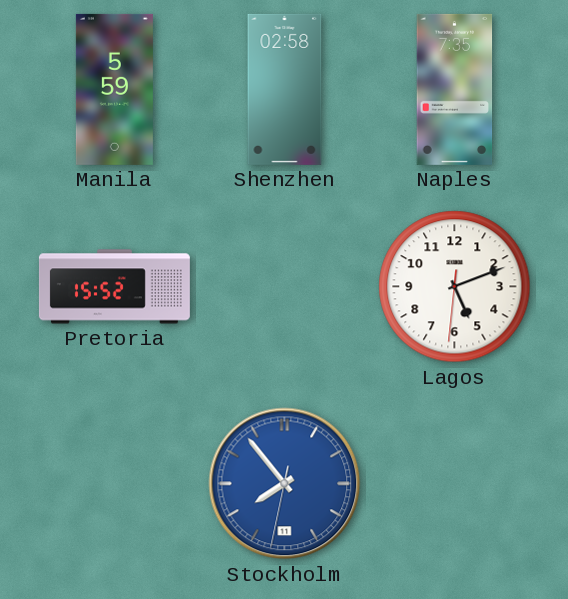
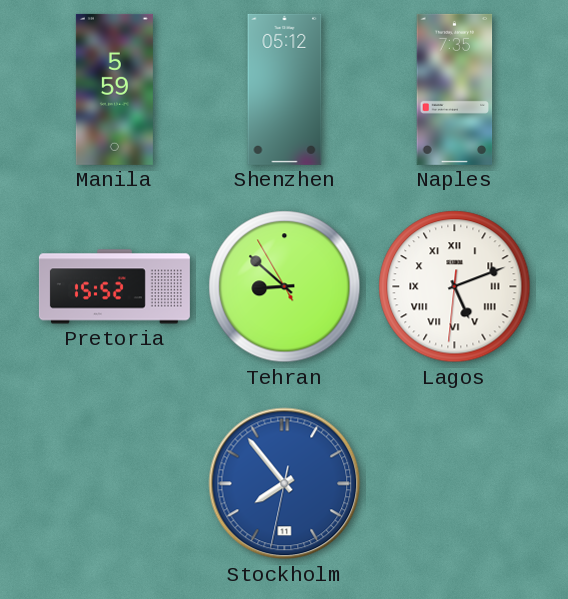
Shenzhen: 02:58 -> 05:12 (285, 89)
Tehran: none -> 8:51 (285, 287)
Lagos numerals: Arabic -> Roman (455, 287)
